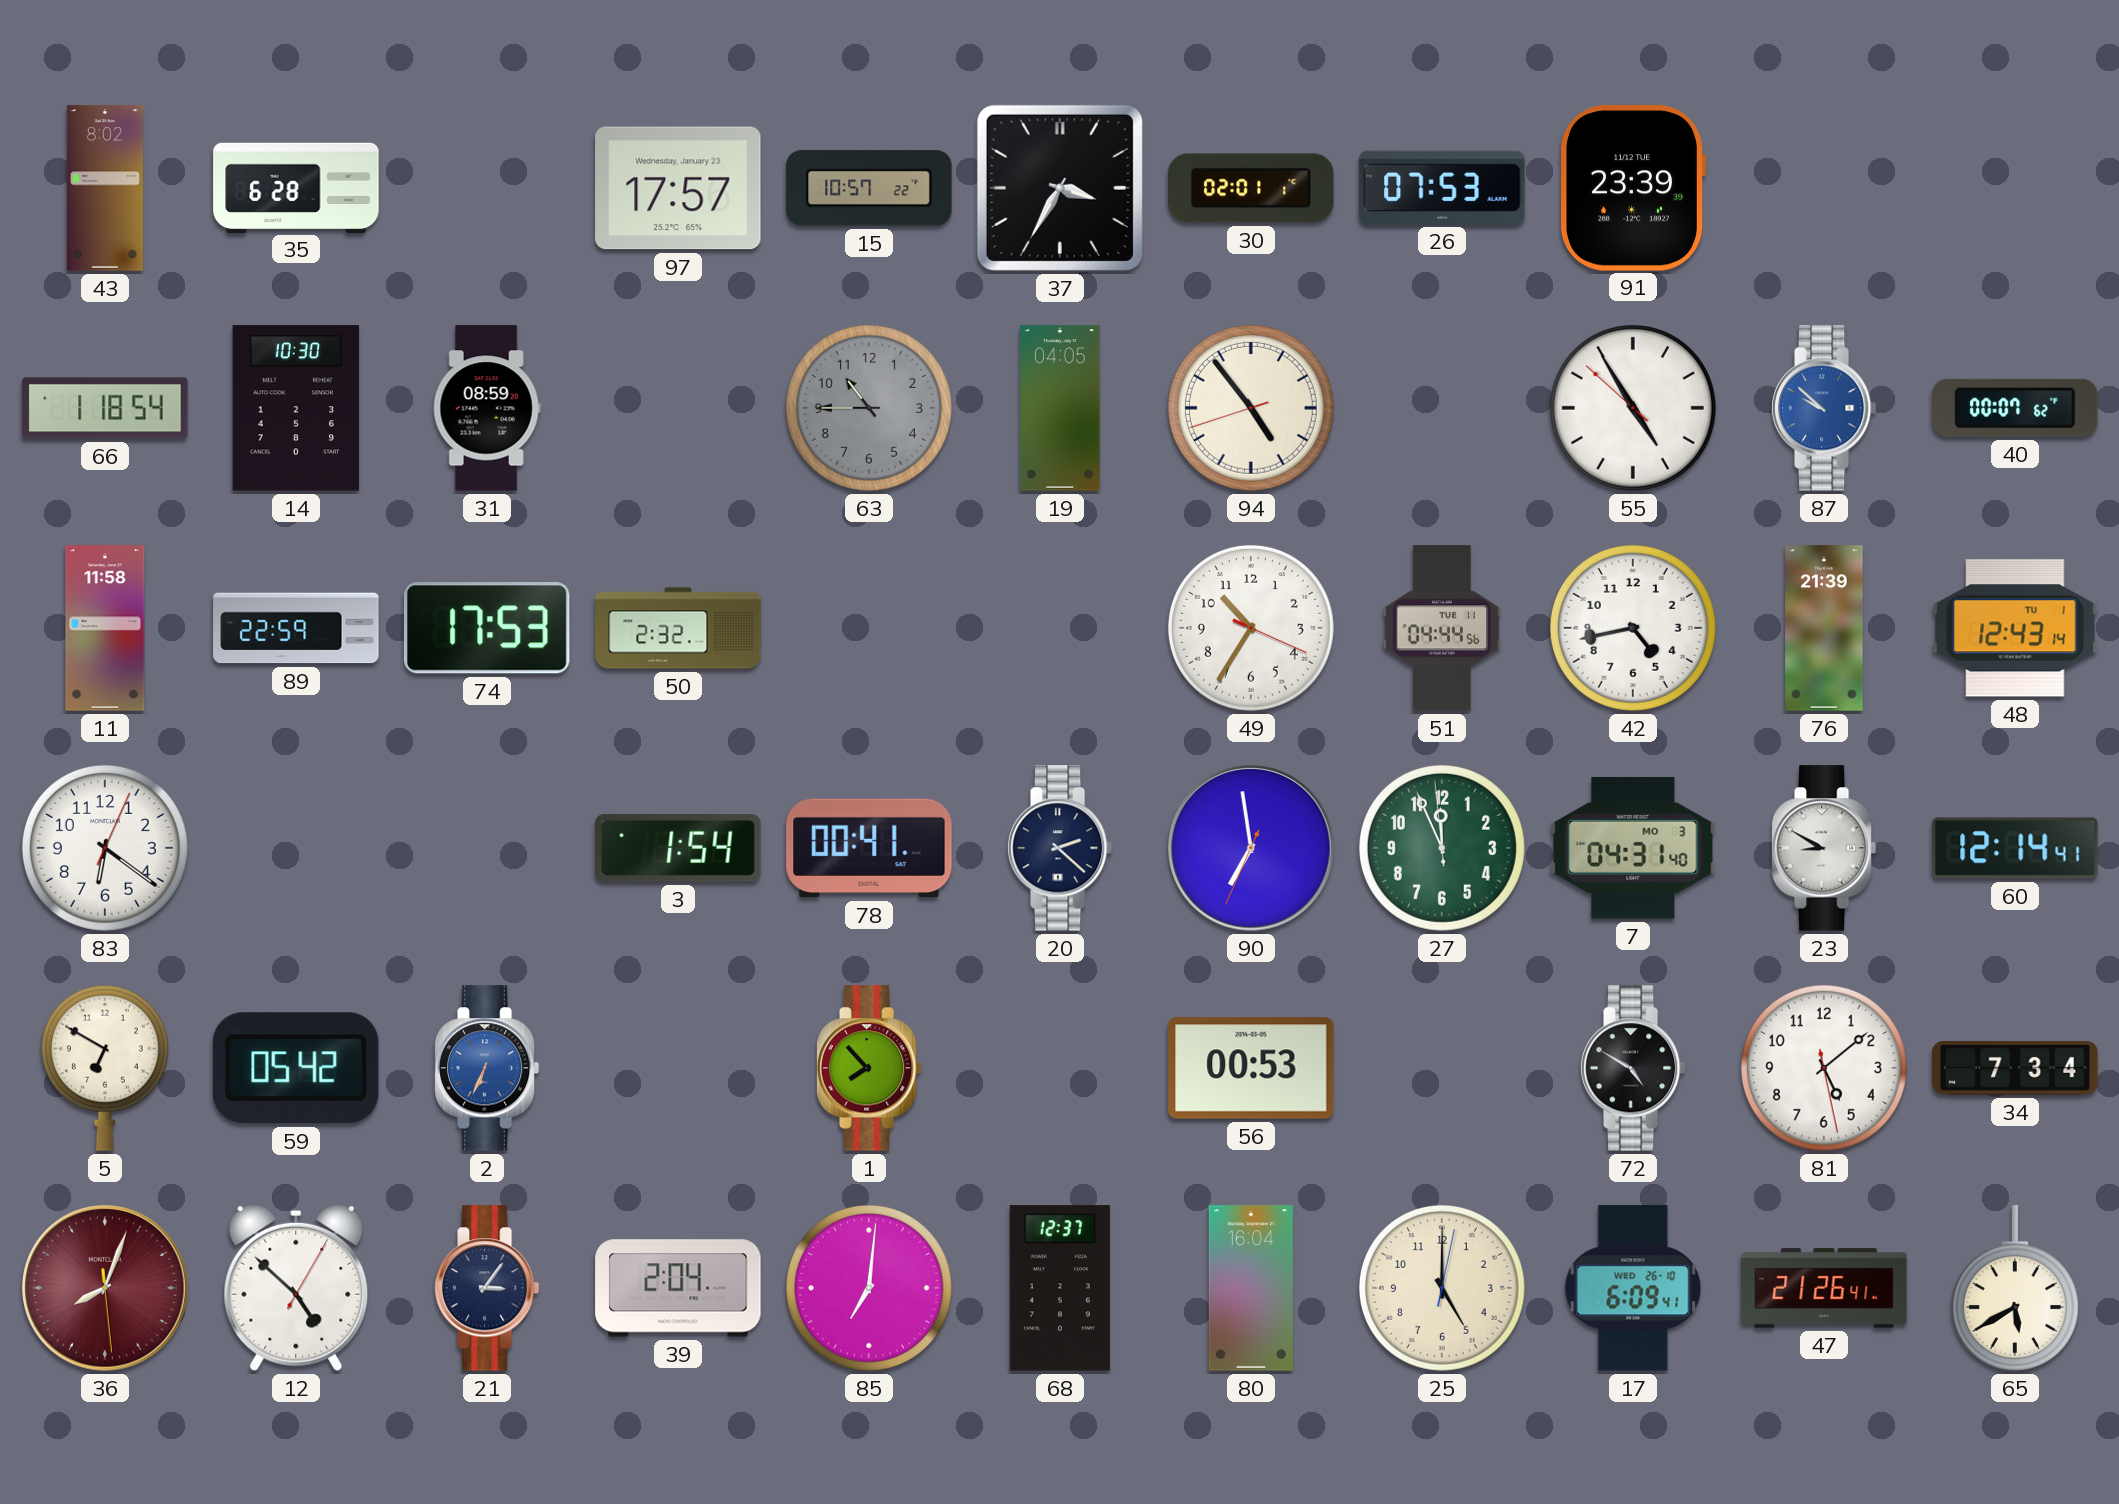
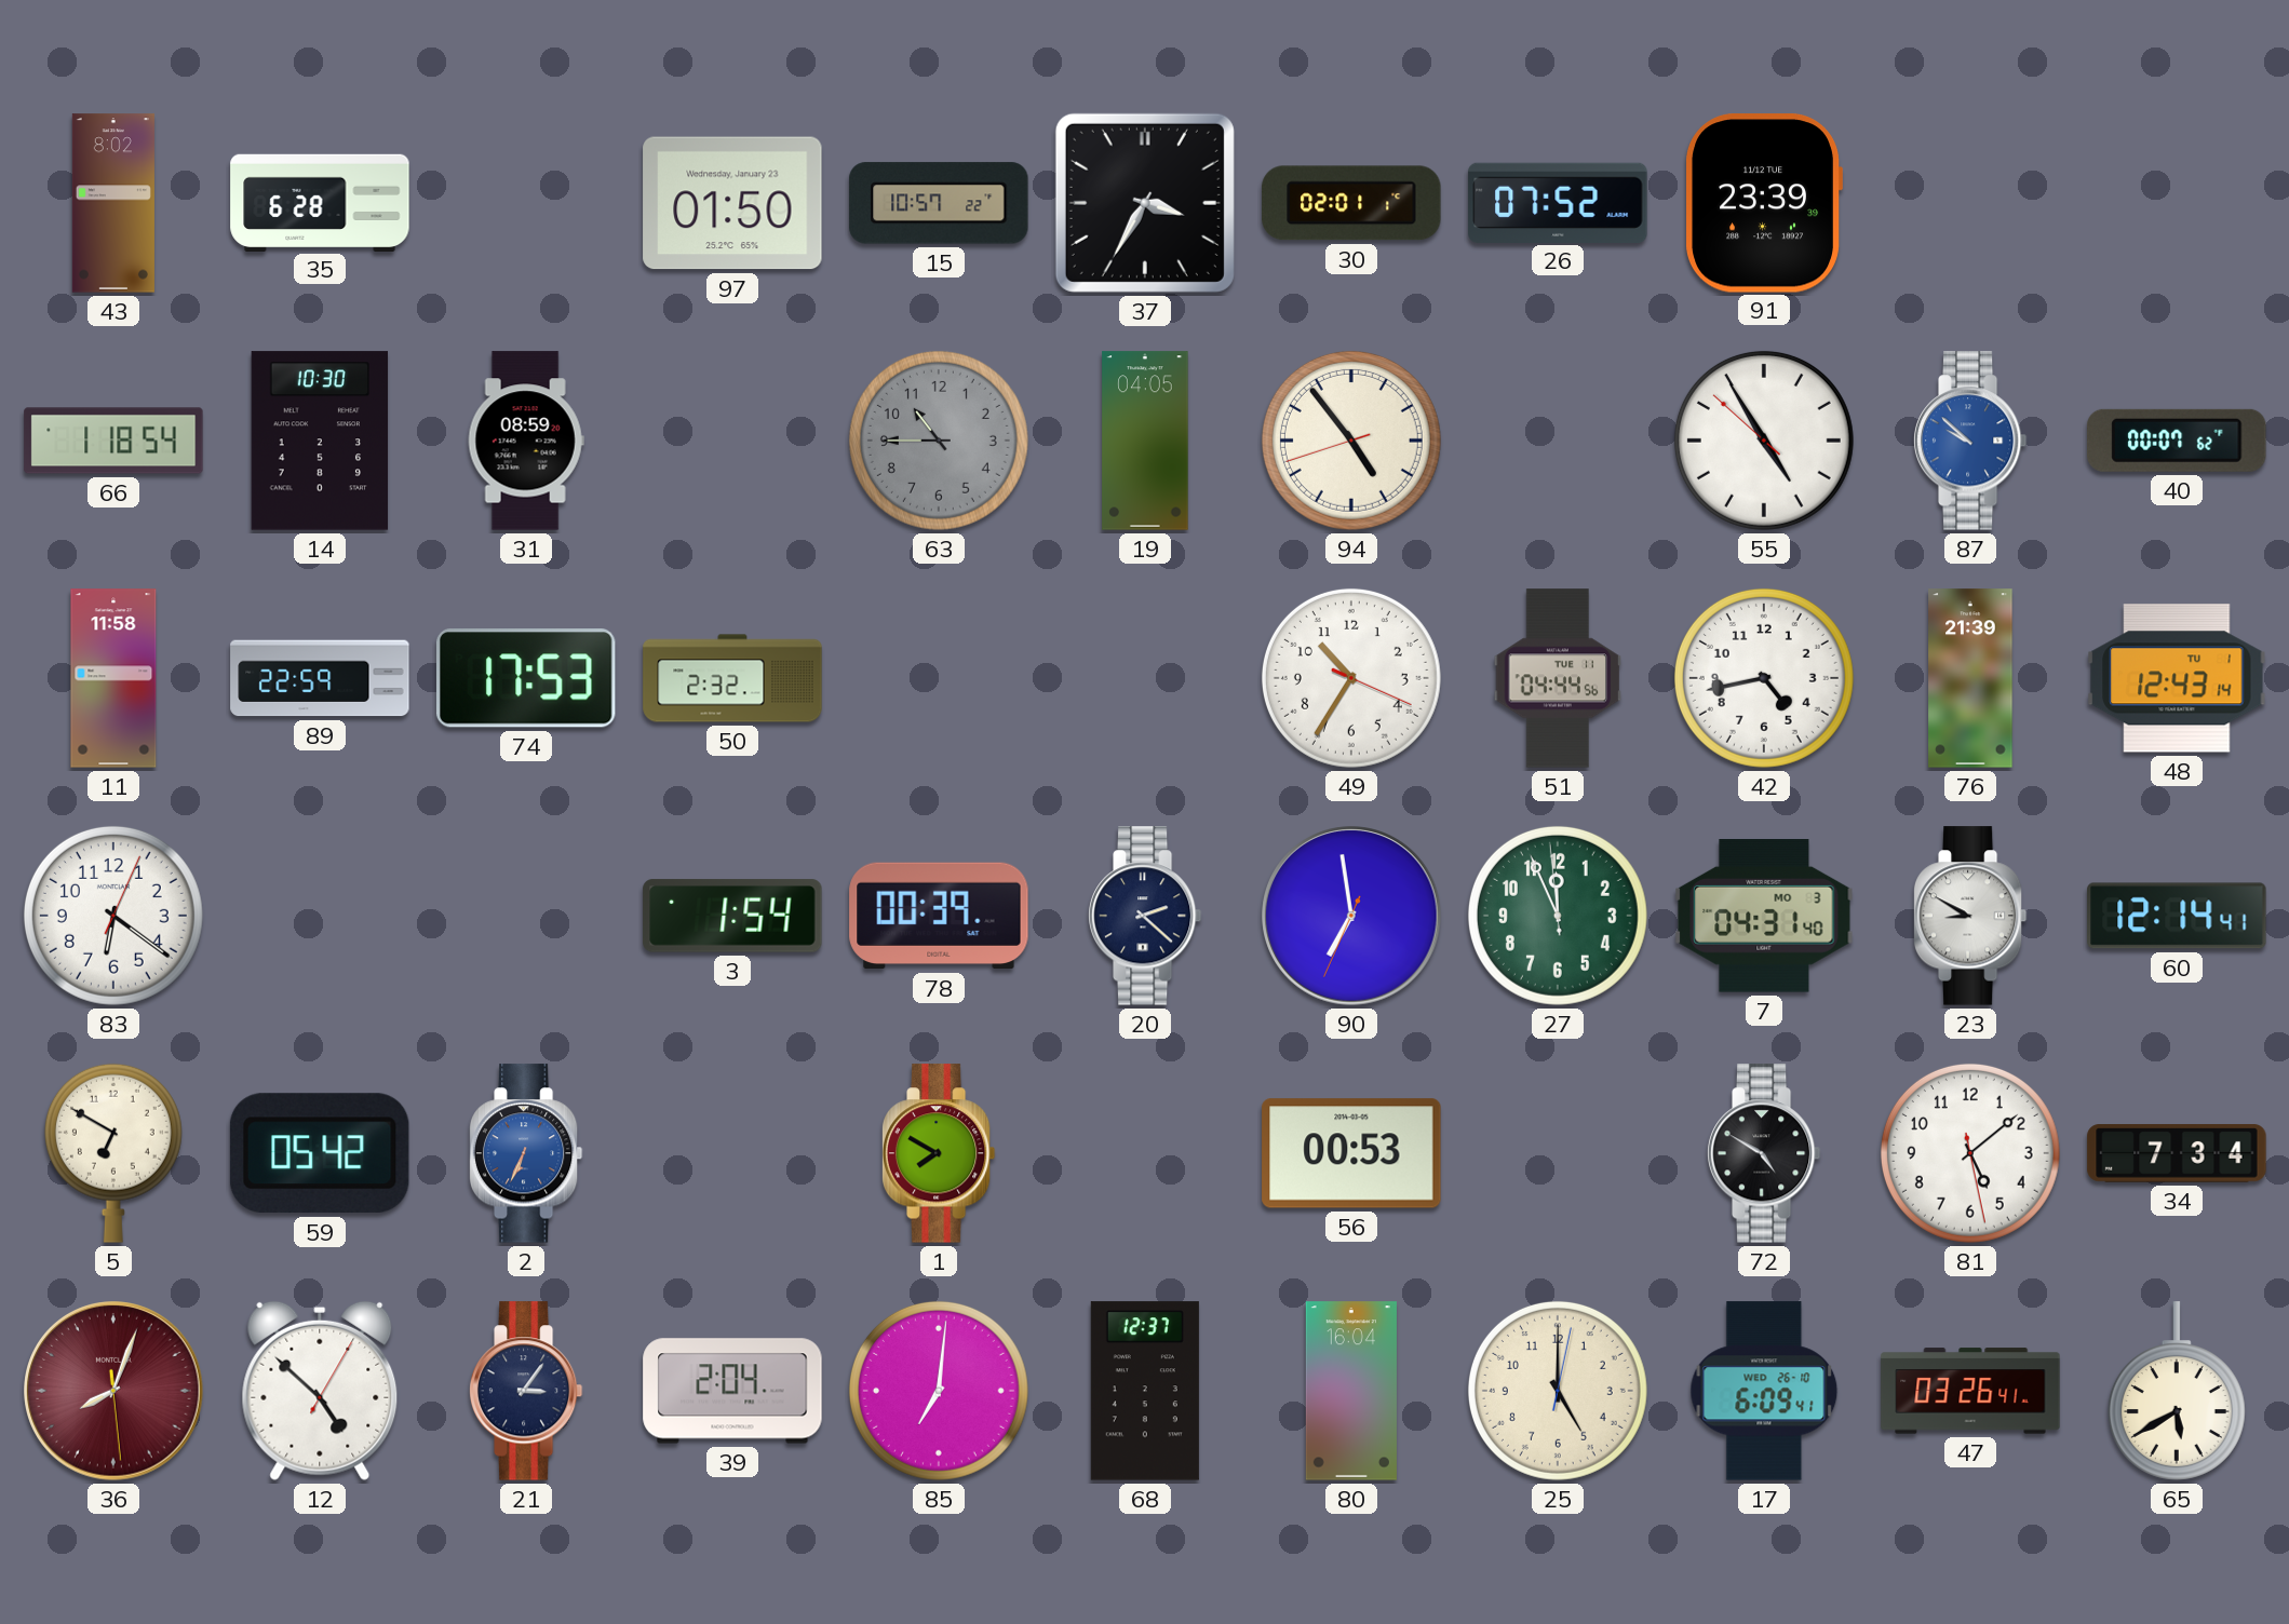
97: 17:57 -> 01:50 (732, 203)
26: 07:53 -> 07:52 (1558, 202)
78: 00:41 -> 00:39 (939, 916)
1: 7:53 -> 7:50 (939, 1153)
47: 21:26 -> 03:26 (1970, 1391)
